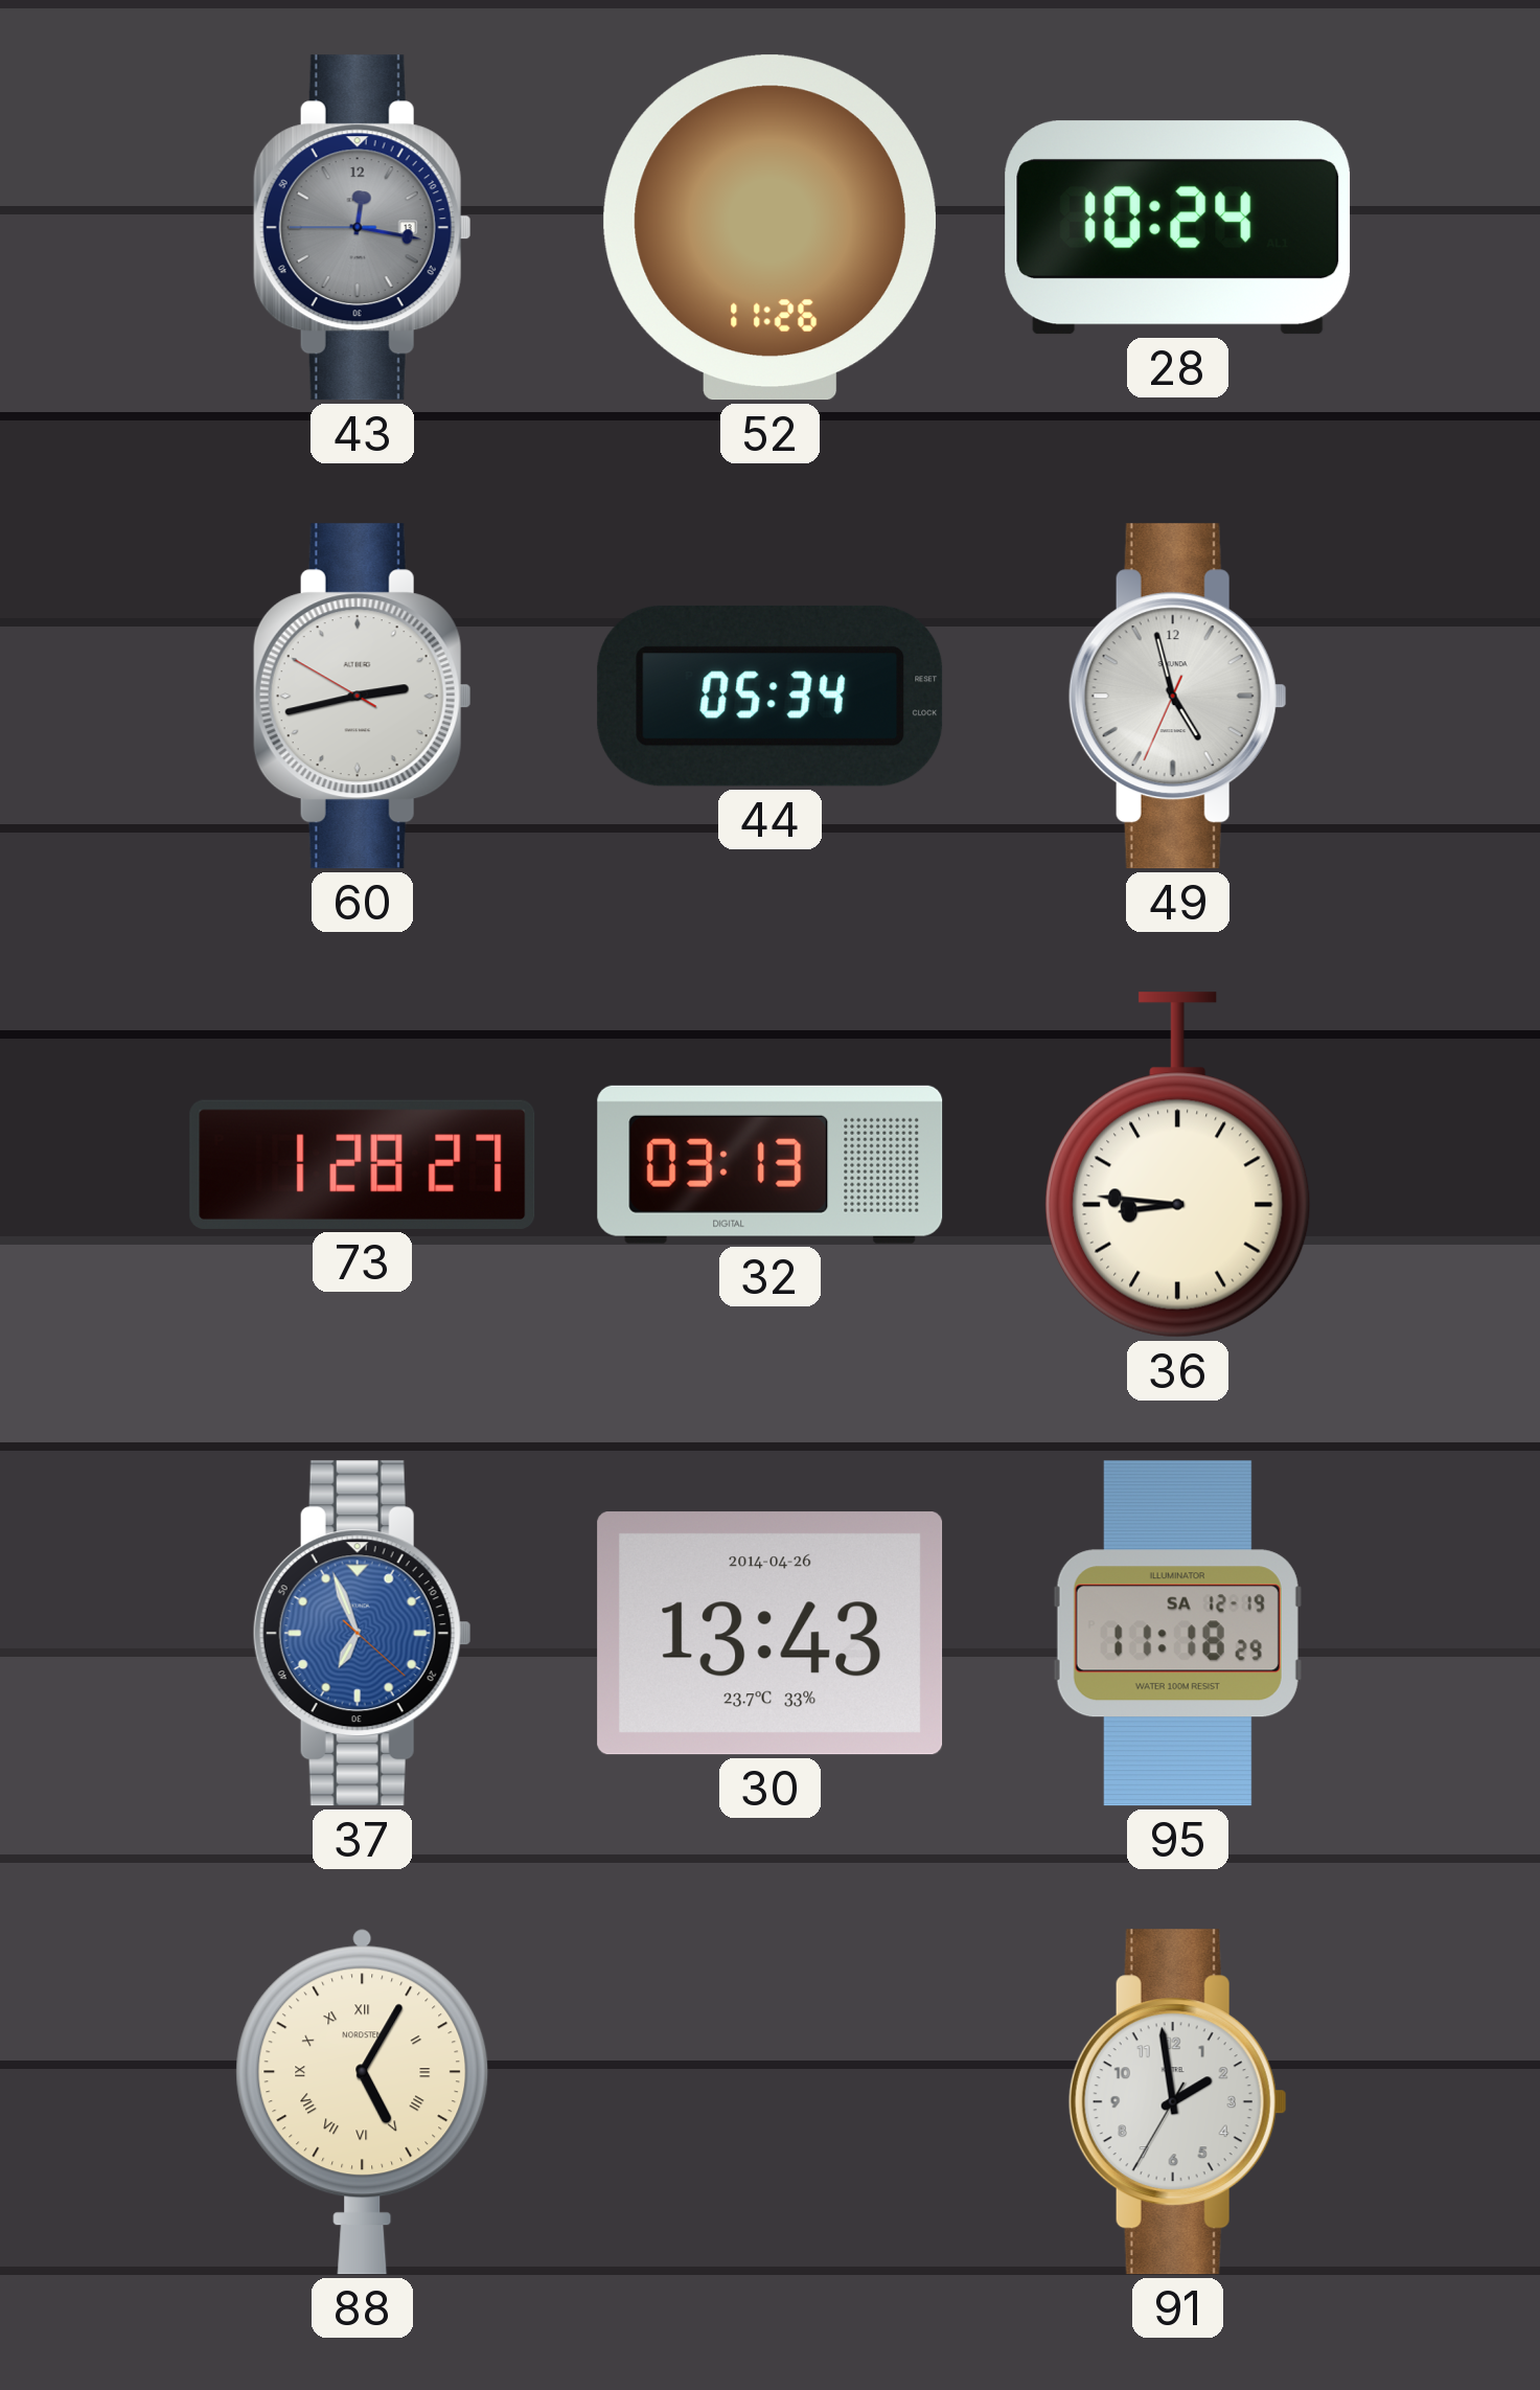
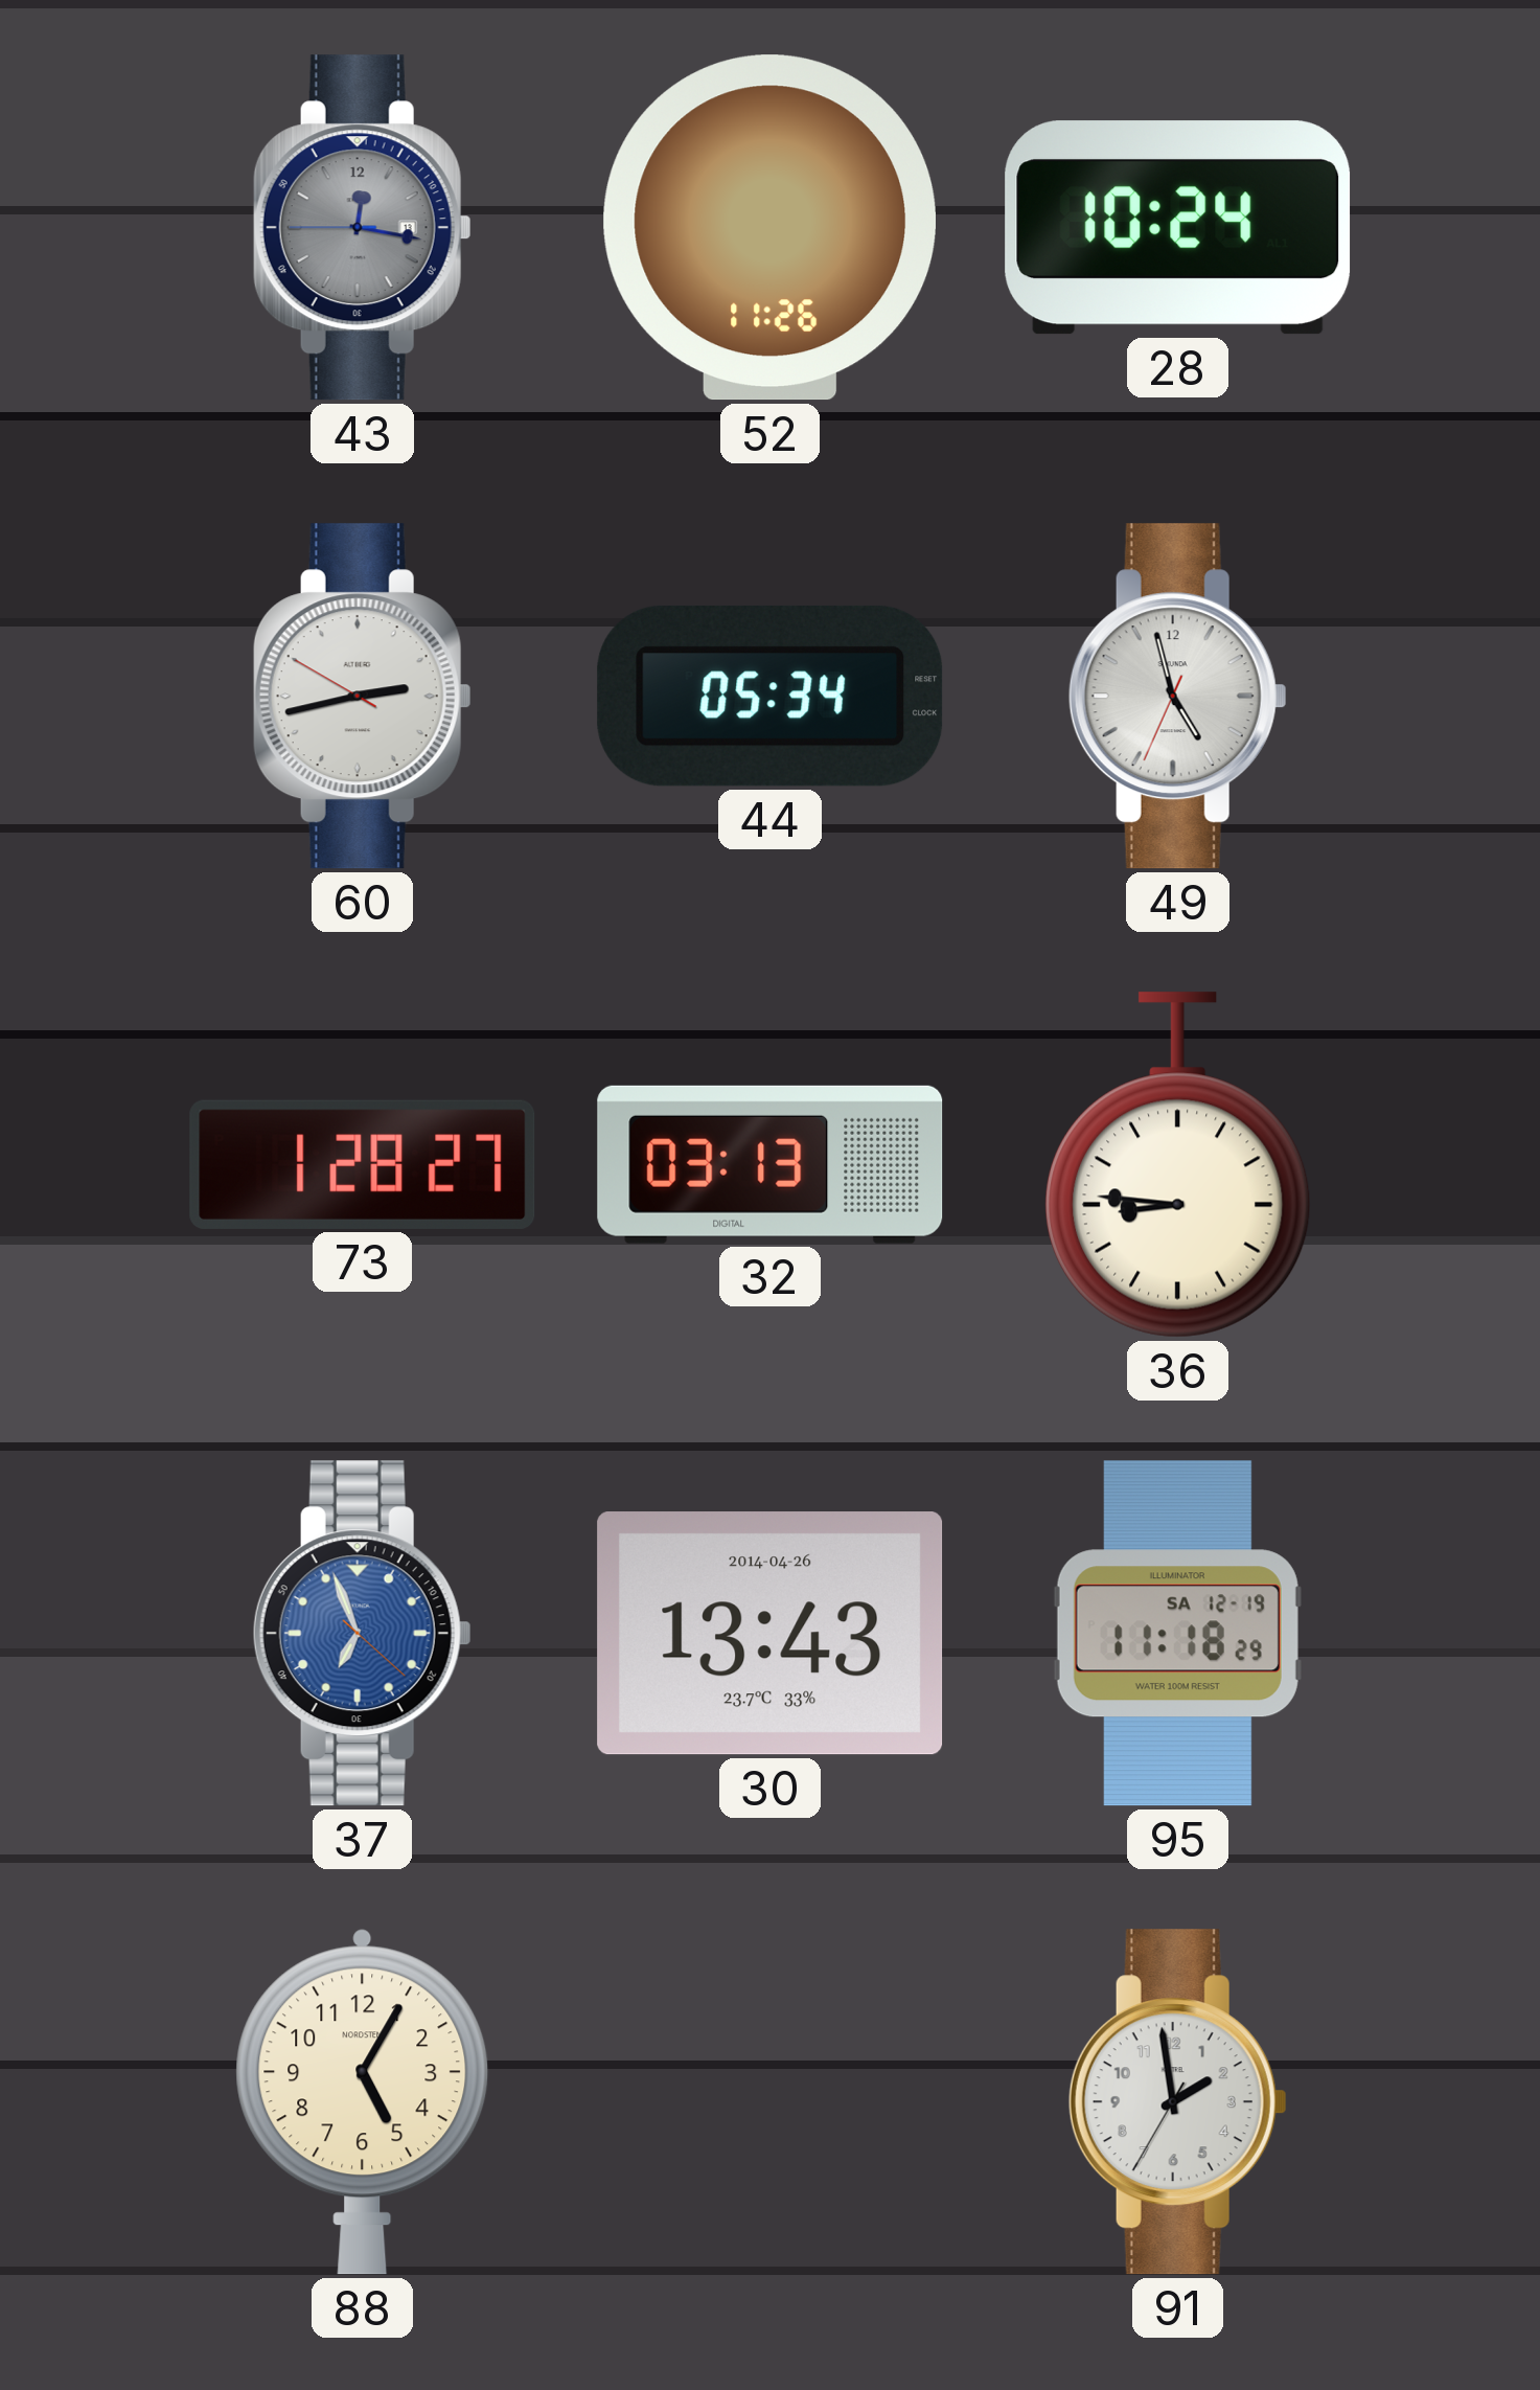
88 numerals: Roman -> Arabic (363, 2101)
